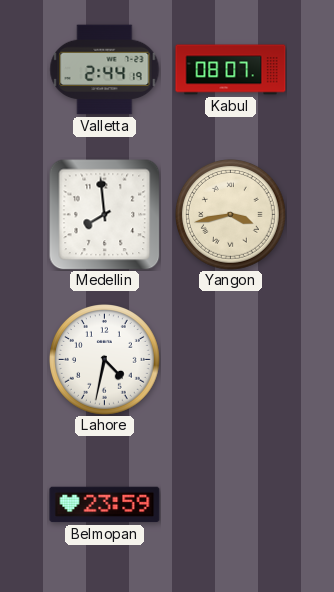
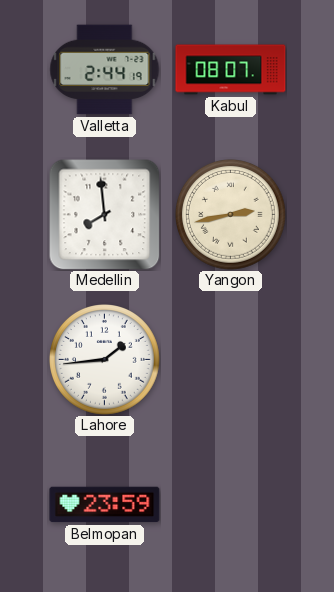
Yangon: 3:43 -> 2:43 (231, 215)
Lahore: 4:32 -> 1:44 (105, 360)
